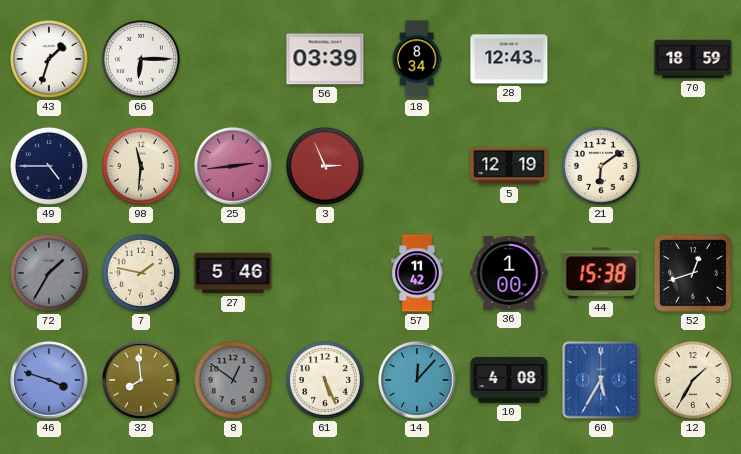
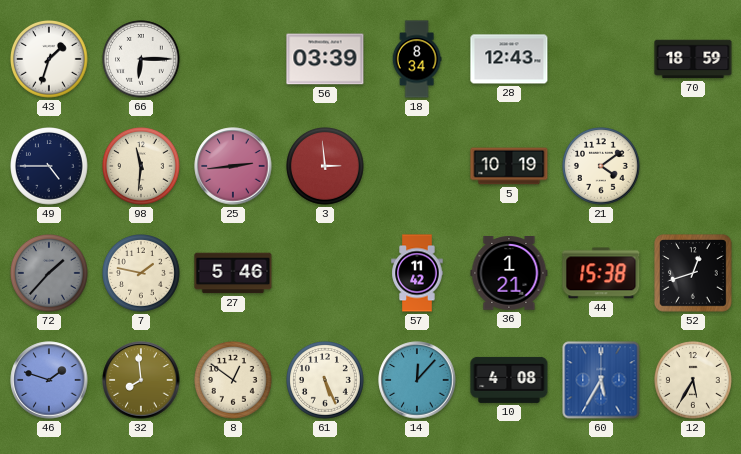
3: 2:56 -> 2:59 (326, 167)
5: 12:19 -> 10:19 (509, 166)
21: 6:09 -> 4:09 (602, 167)
72: 1:35 -> 1:37 (50, 274)
36: 1:00 -> 1:21 (509, 274)
46: 3:48 -> 1:48 (49, 380)
8 dial: grey -> cream (234, 381)
12: 1:35 -> 5:35 (694, 381)
